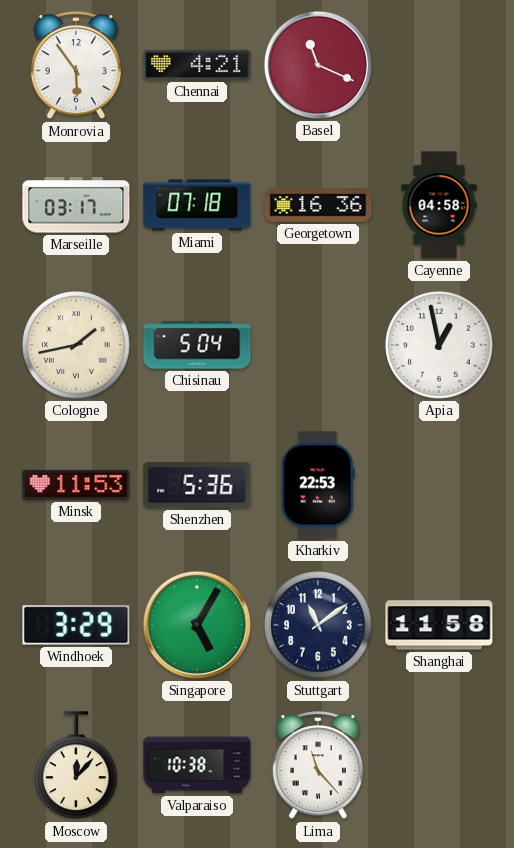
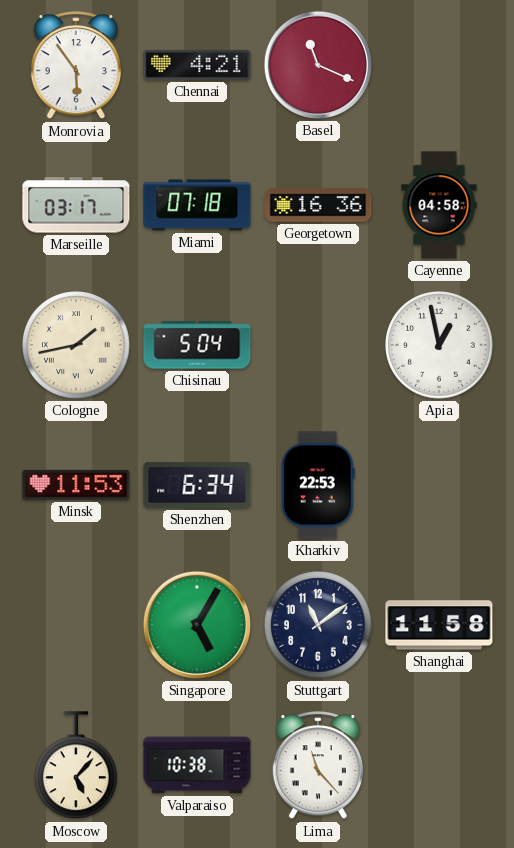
Shenzhen: 5:36 -> 6:34 (197, 485)
Windhoek: 3:29 -> none (76, 625)
Moscow: 12:07 -> 5:07 (76, 766)
